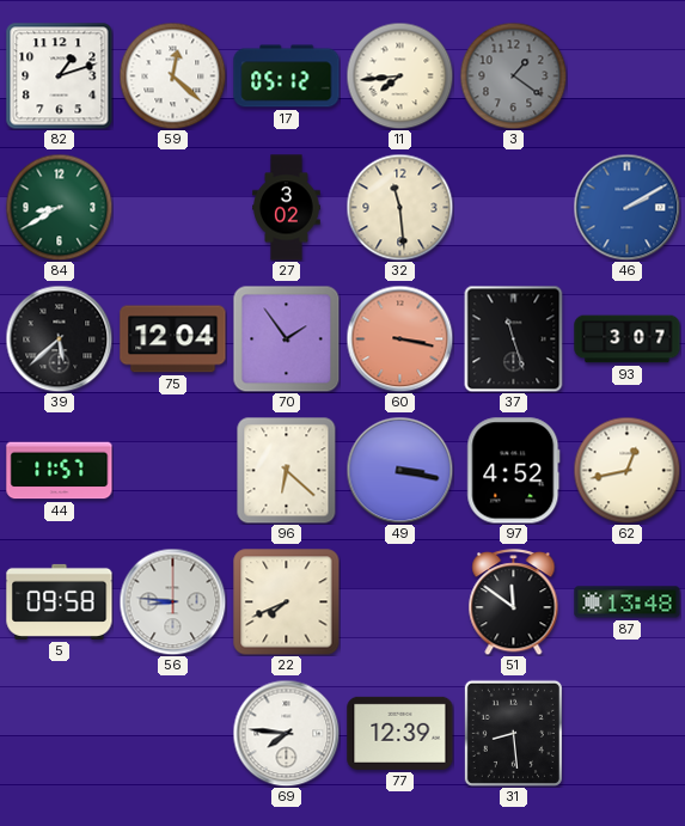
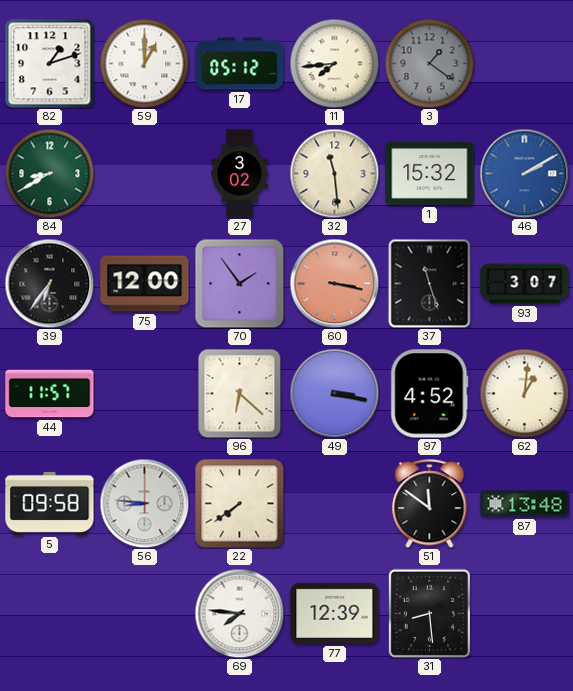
59: 12:22 -> 1:00 (144, 63)
1: none -> 15:32 (430, 173)
39: 5:38 -> 6:36 (49, 283)
75: 12:04 -> 12:00 (145, 284)
62: 12:43 -> 1:01 (524, 393)
22: 7:41 -> 7:39 (240, 504)
